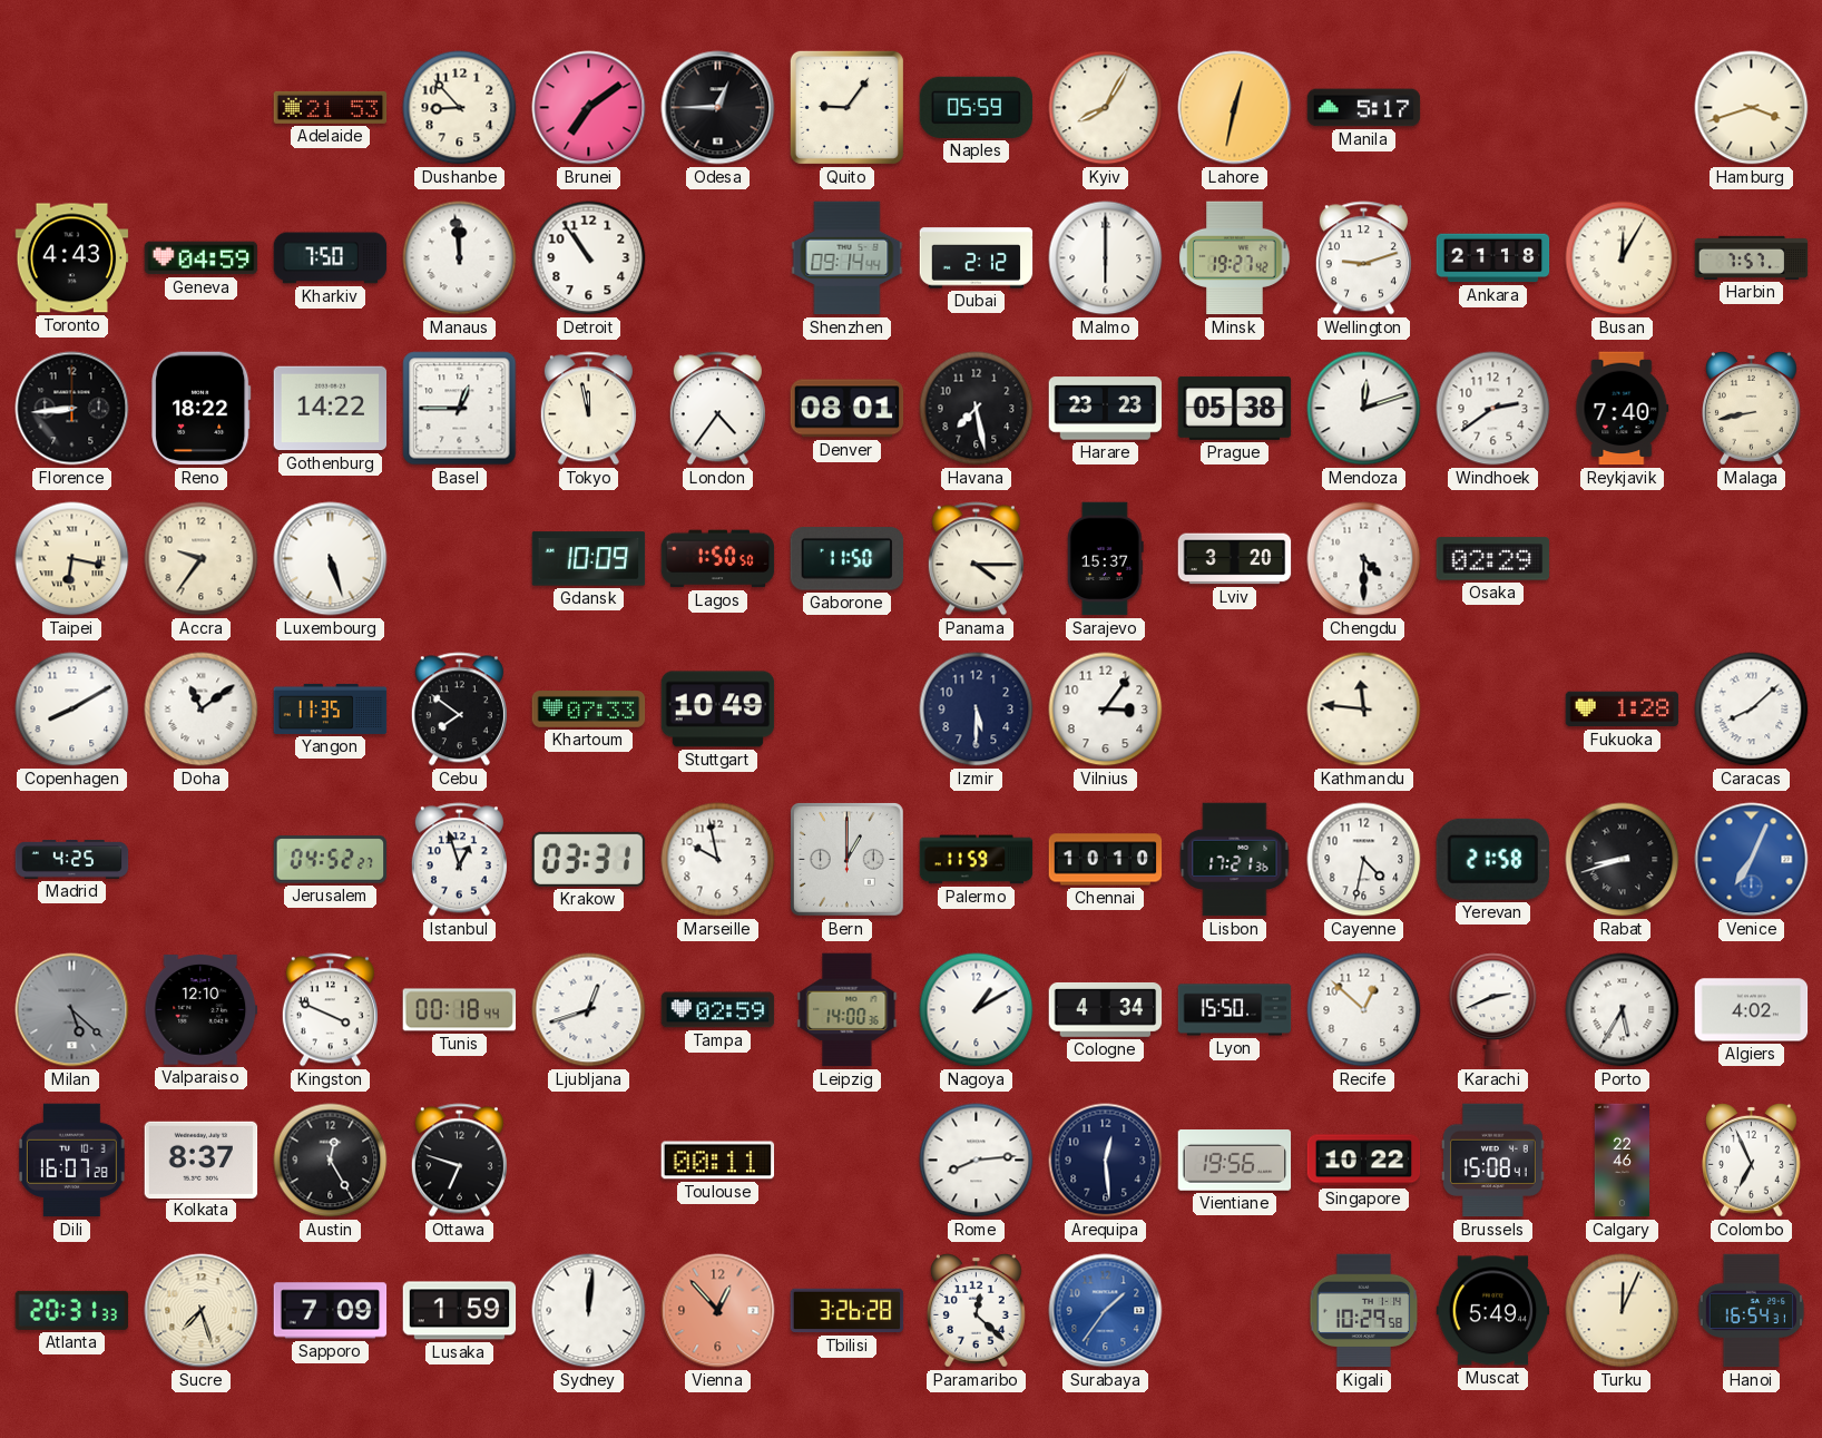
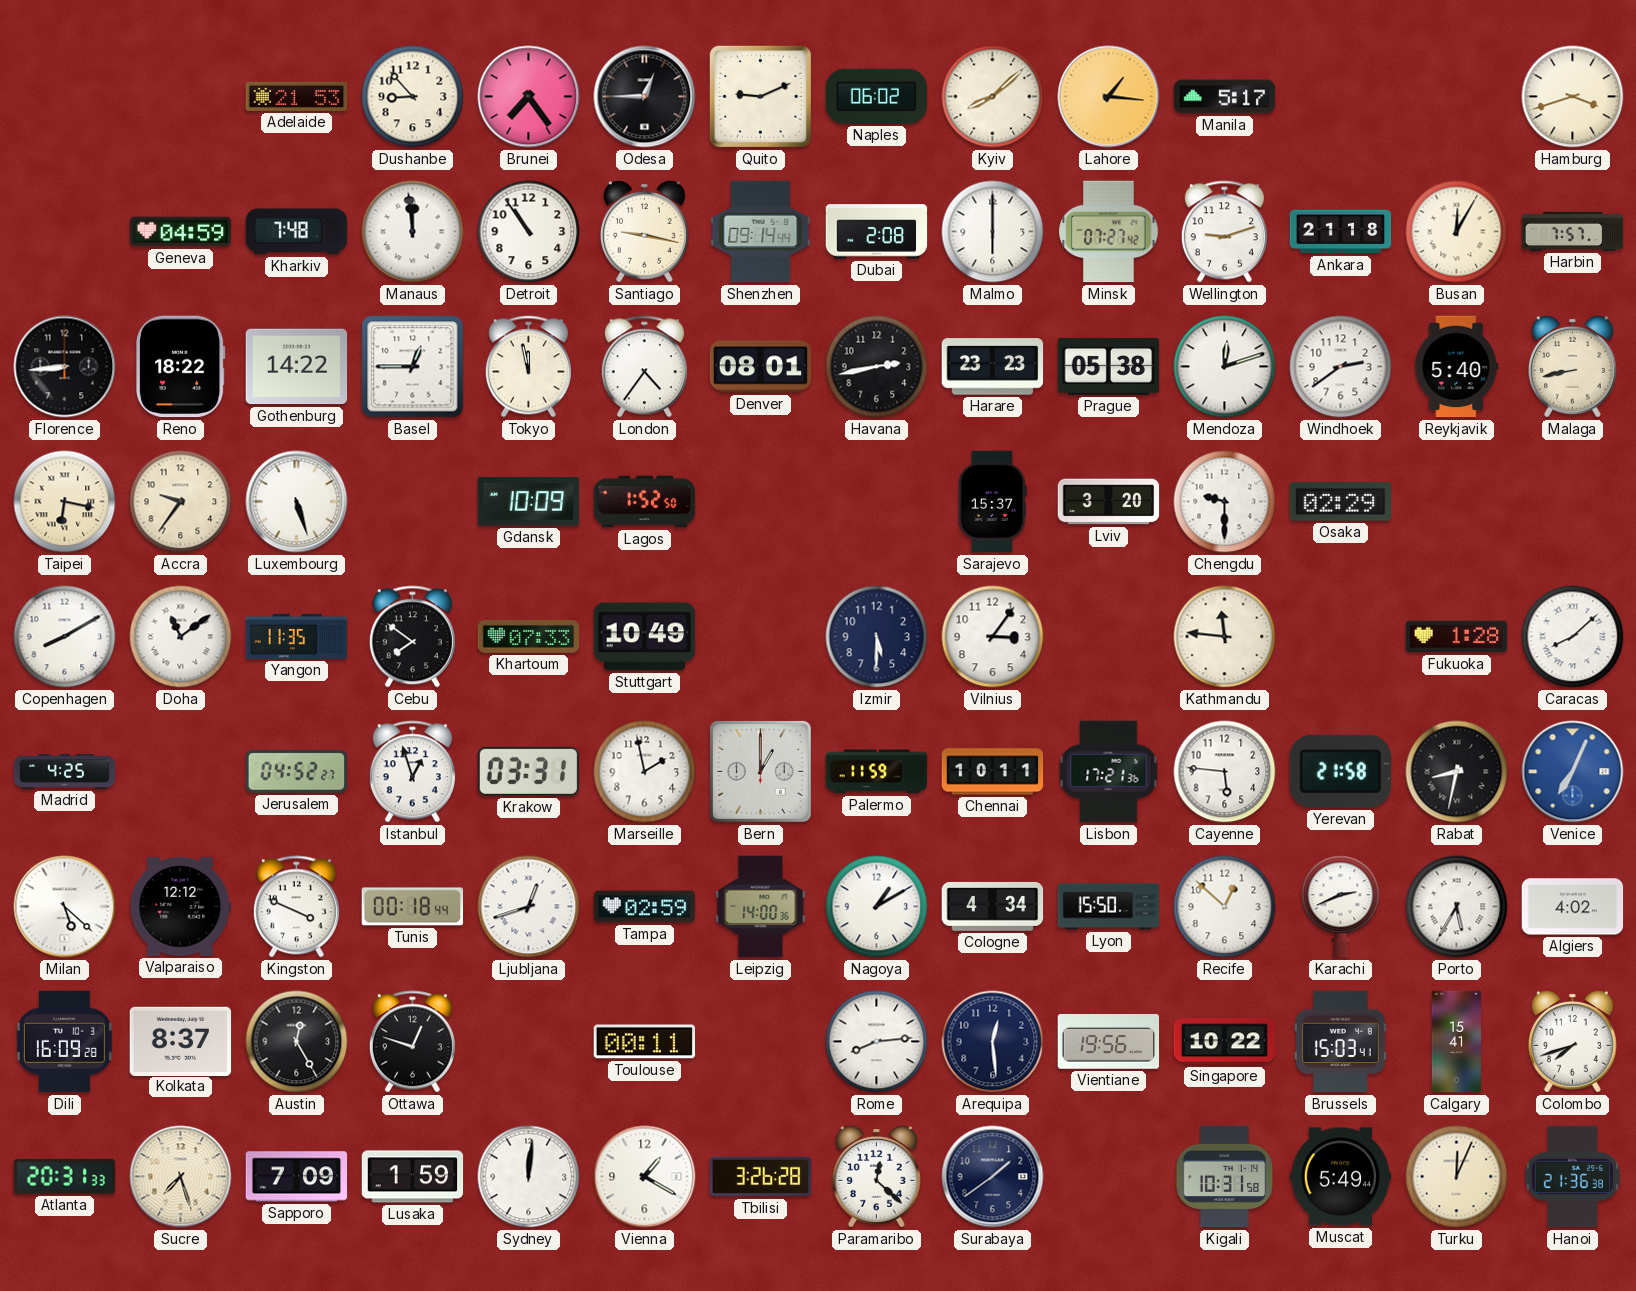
Brunei: 7:09 -> 7:24 (529, 97)
Quito: 9:06 -> 9:11 (760, 96)
Naples: 05:59 -> 06:02 (877, 96)
Kyiv: 8:05 -> 8:08 (993, 97)
Lahore: 12:32 -> 1:16 (1109, 97)
Toronto: 4:43 -> none (72, 258)
Kharkiv: 7:50 -> 7:48 (297, 232)
Santiago: none -> 9:17 (644, 231)
Dubai: 2:12 -> 2:08 (877, 232)
Minsk: 19:27 -> 07:27 (1109, 232)
Havana: 7:28 -> 2:43 (877, 367)
Reykjavik: 7:40 -> 5:40 (1457, 367)
Lagos: 1:50 -> 1:52 (645, 502)
Gaborone: 11:50 -> none (848, 559)
Panama: 4:15 -> none (976, 559)
Chengdu: 4:30 -> 9:30 (1225, 502)
Marseille: 9:58 -> 1:58 (645, 772)
Chennai: 10:10 -> 10:11 (993, 772)
Cayenne: 4:32 -> 5:46 (1225, 772)
Rabat: 8:42 -> 8:32 (1457, 772)
Milan dial: grey -> white (65, 907)
Valparaiso: 12:10 -> 12:12 (181, 907)
Dili: 16:07 -> 16:09 (64, 1042)
Ottawa: 6:48 -> 12:48 (412, 1042)
Brussels: 15:08 -> 15:03 (1340, 1042)
Calgary: 22:46 -> 15:41 (1457, 1042)
Colombo: 6:56 -> 7:42 (1572, 1041)
Vienna: 12:53 -> 1:20 (645, 1177)
Vienna dial: salmon -> white (645, 1177)
Surabaya: 1:36 -> 1:39 (993, 1177)
Surabaya dial: blue -> navy (993, 1177)
Kigali: 10:29 -> 10:31 (1225, 1177)
Hanoi: 16:54 -> 21:36 (1573, 1177)
